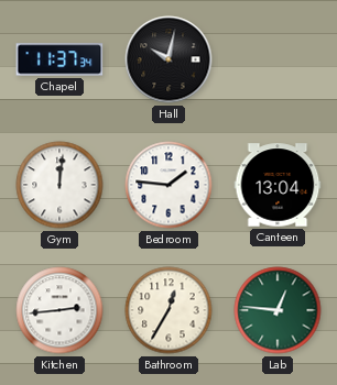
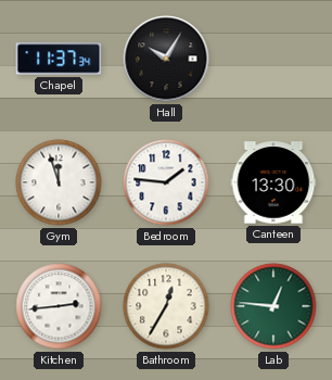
Hall: 10:02 -> 10:05 (166, 59)
Gym: 12:01 -> 11:57 (59, 182)
Canteen: 13:04 -> 13:30 (273, 182)
